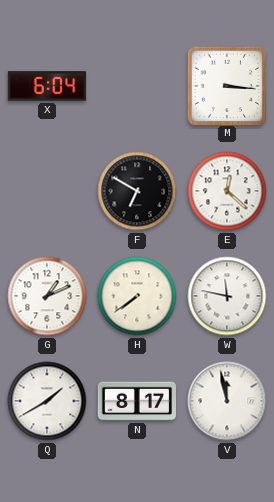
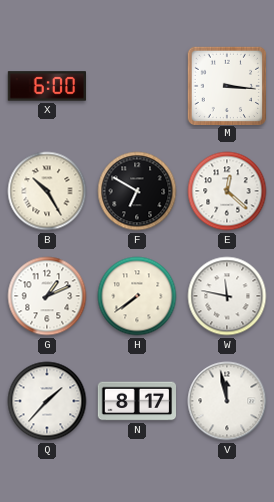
X: 6:04 -> 6:00 (46, 86)
B: none -> 10:25 (47, 191)
Q: 1:40 -> 1:37 (47, 401)
